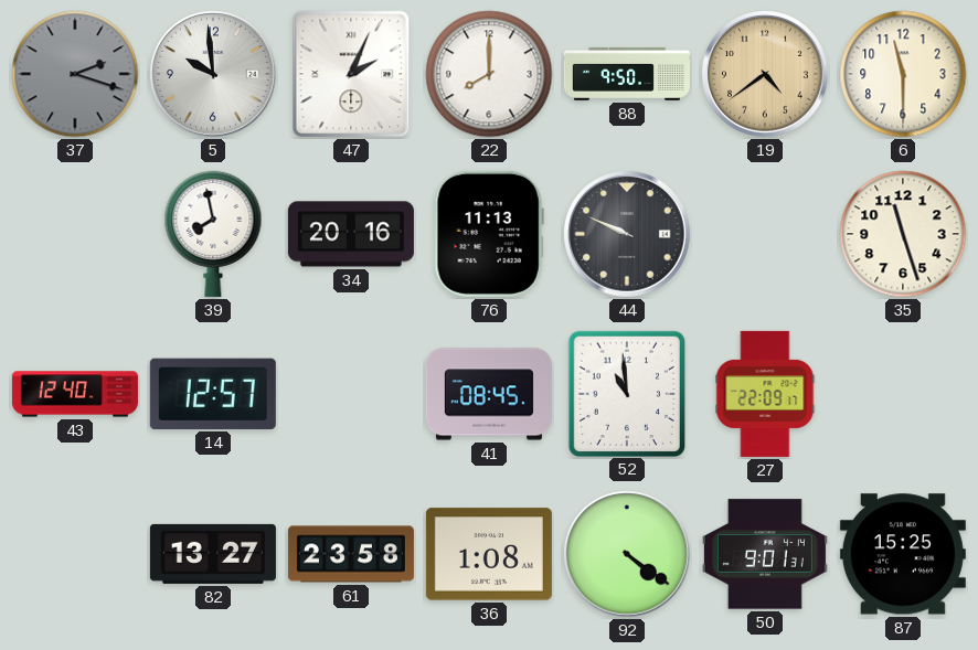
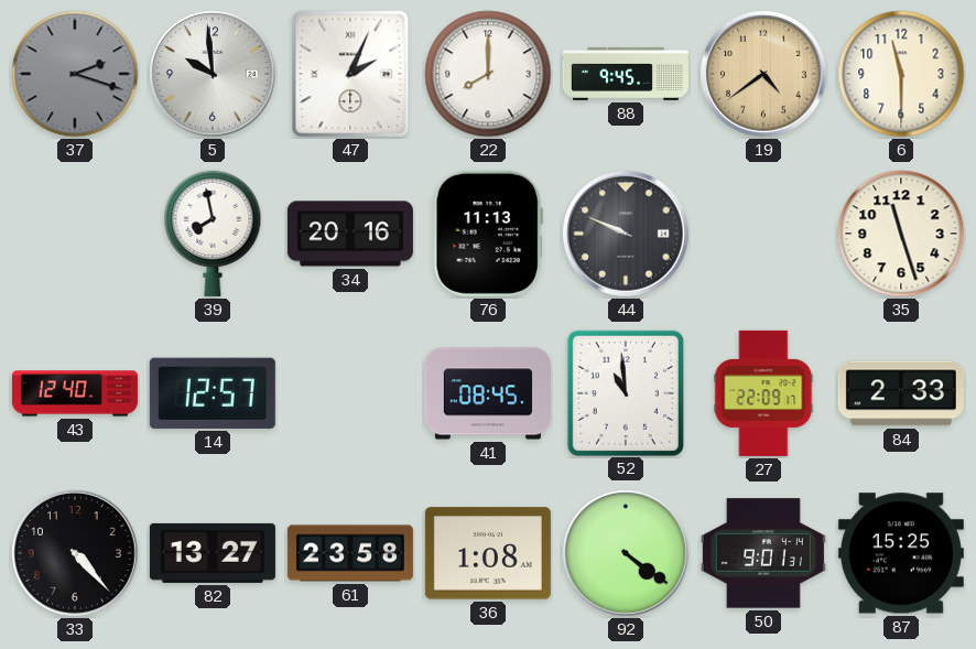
88: 9:50 -> 9:45 (626, 74)
84: none -> 2:33 (901, 393)
33: none -> 4:23 (75, 553)
